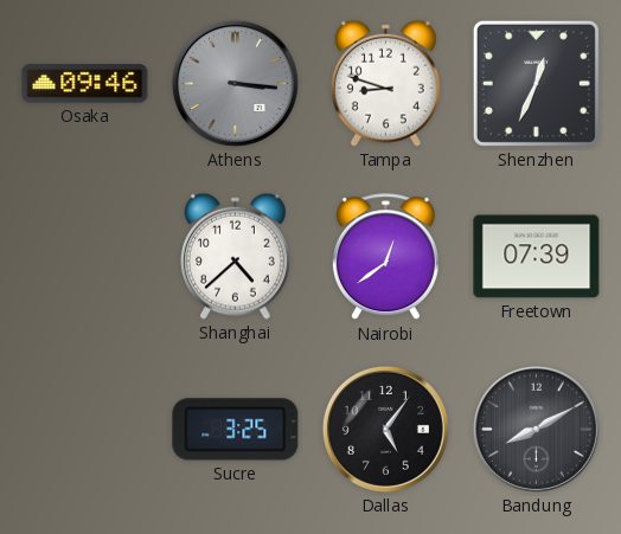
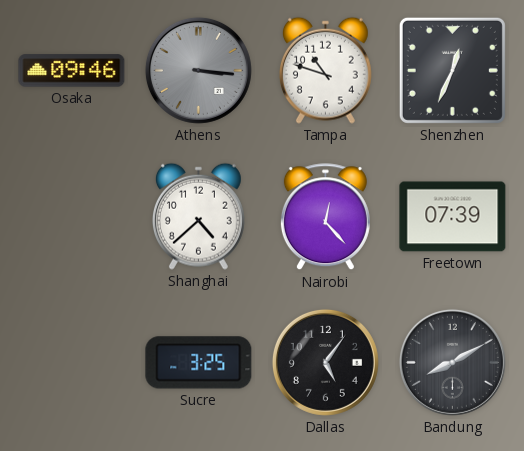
Tampa: 8:48 -> 10:48 (325, 70)
Nairobi: 12:39 -> 12:23 (325, 217)
